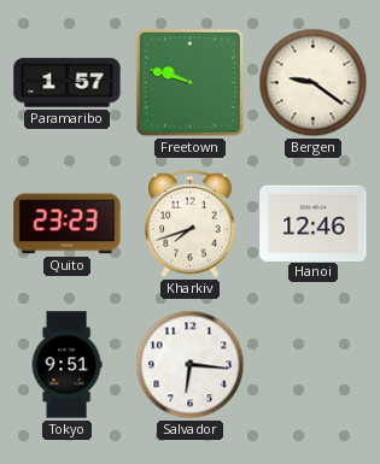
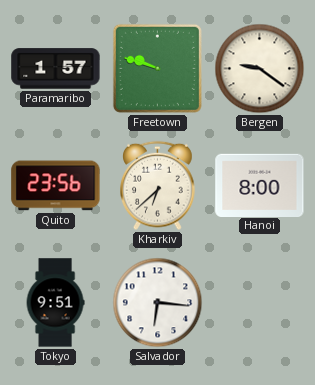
Quito: 23:23 -> 23:56 (56, 186)
Kharkiv: 7:42 -> 6:38 (158, 186)
Hanoi: 12:46 -> 8:00 (260, 185)
